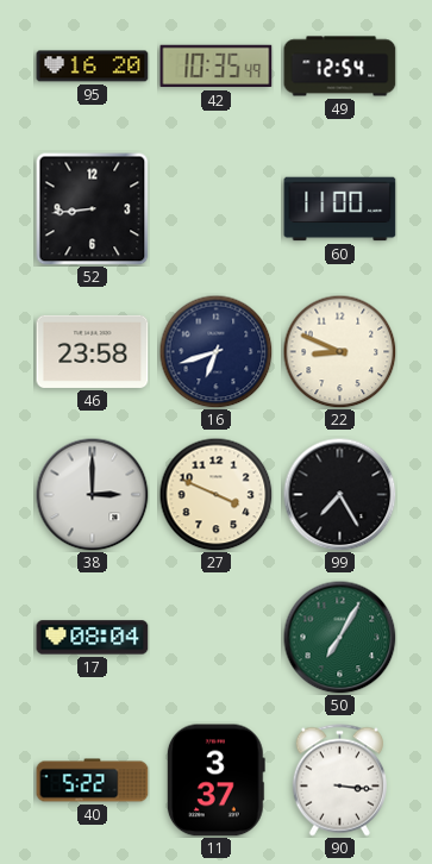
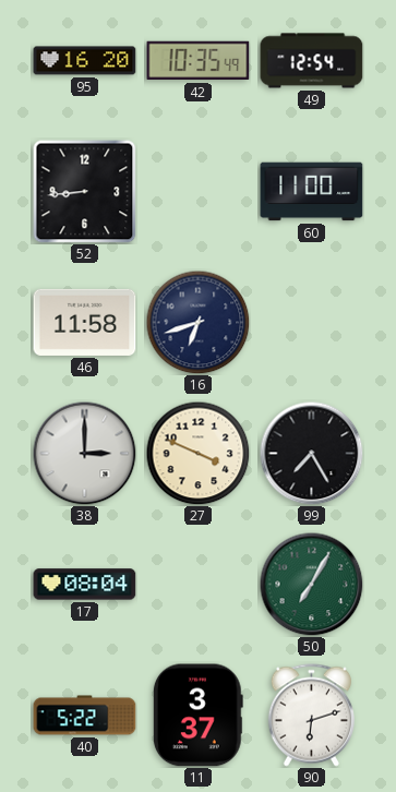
46: 23:58 -> 11:58 (85, 322)
22: 8:49 -> none (339, 351)
90: 3:16 -> 6:12 (311, 716)
